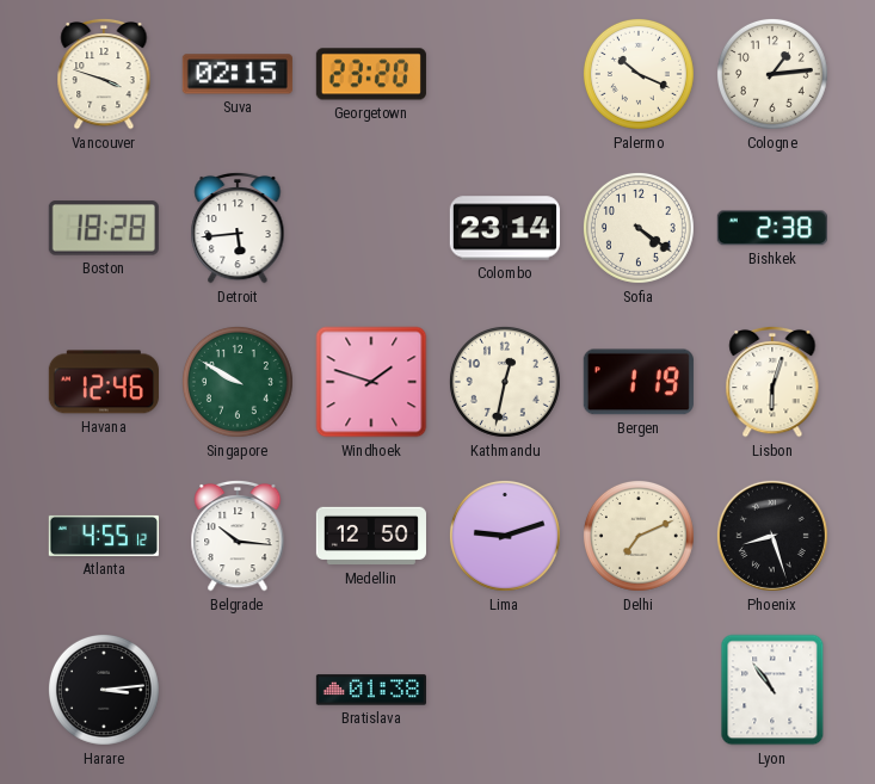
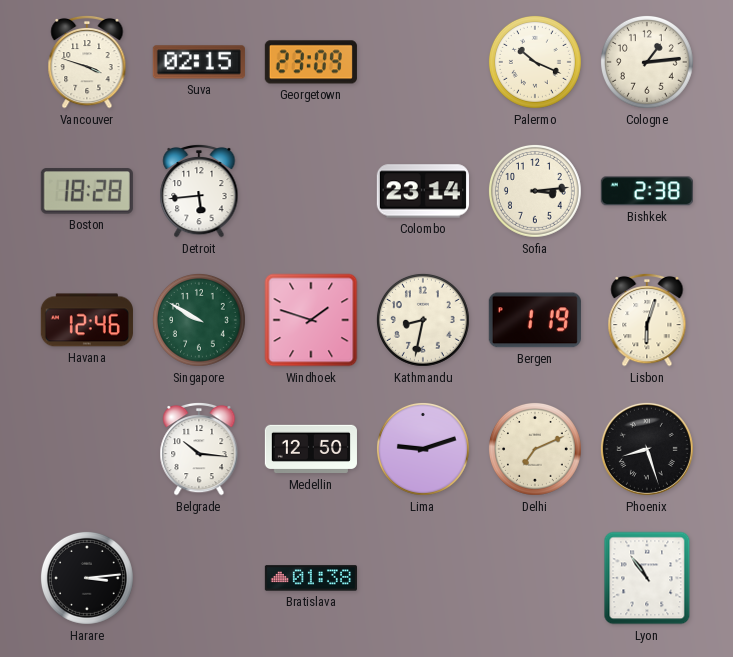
Georgetown: 23:20 -> 23:09 (311, 62)
Sofia: 4:21 -> 3:14 (535, 191)
Kathmandu: 12:32 -> 8:32 (423, 320)
Atlanta: 4:55 -> none (104, 536)
